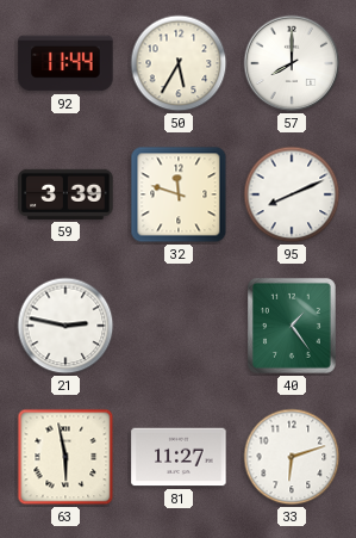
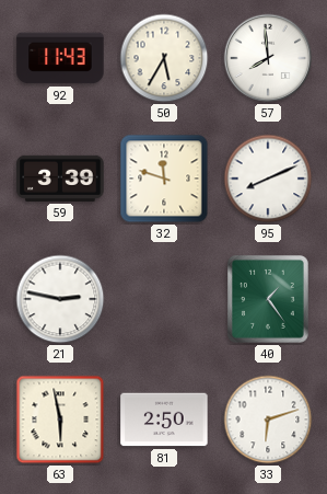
92: 11:44 -> 11:43 (60, 58)
57: 8:00 -> 7:59 (268, 58)
81: 11:27 -> 2:50 (164, 420)
